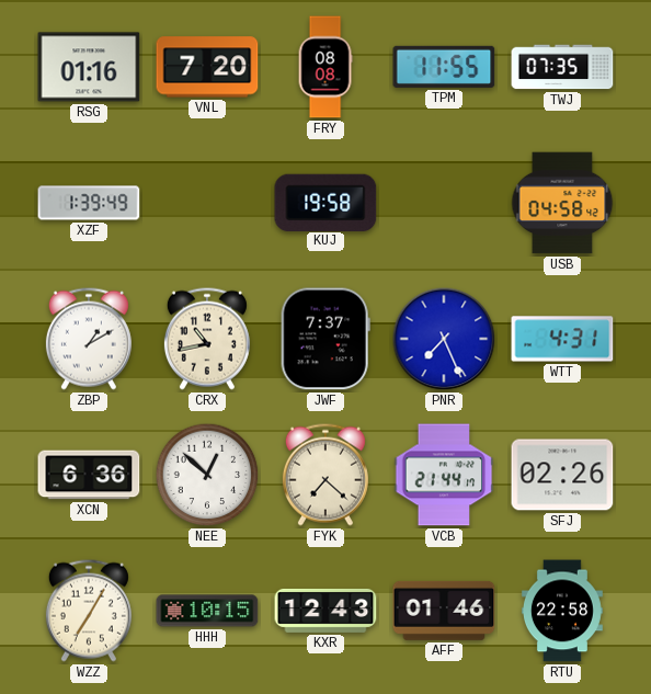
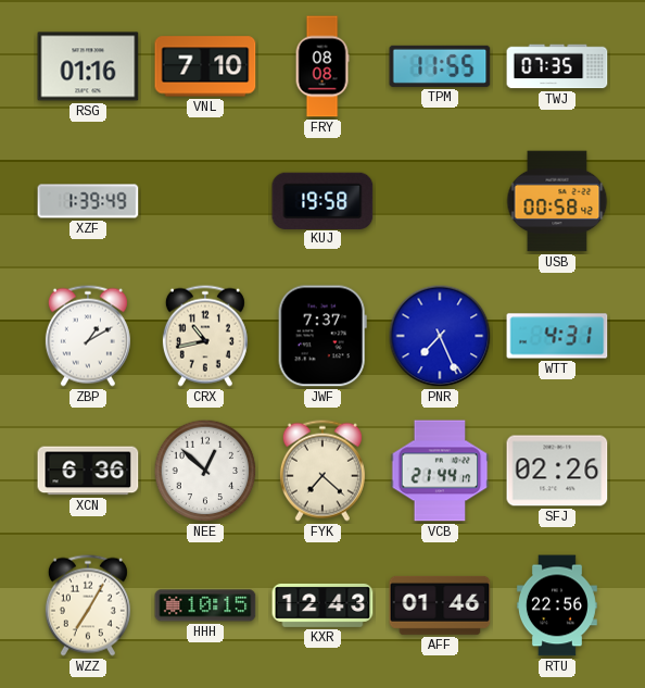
VNL: 7:20 -> 7:10 (205, 66)
USB: 04:58 -> 00:58 (557, 201)
RTU: 22:58 -> 22:56 (557, 605)
